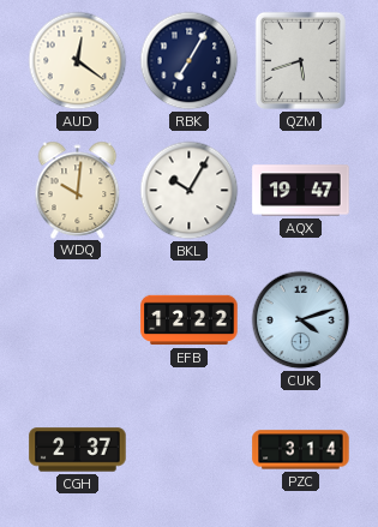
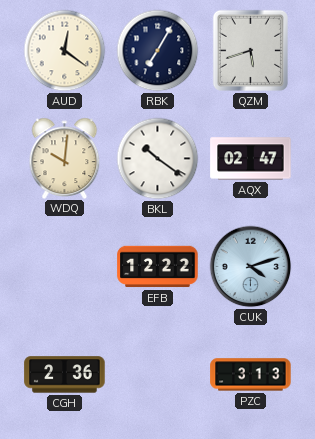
BKL: 10:05 -> 10:21 (158, 159)
AQX: 19:47 -> 02:47 (251, 159)
CGH: 2:37 -> 2:36 (65, 375)
PZC: 3:14 -> 3:13 (251, 375)
